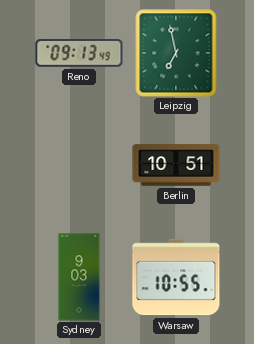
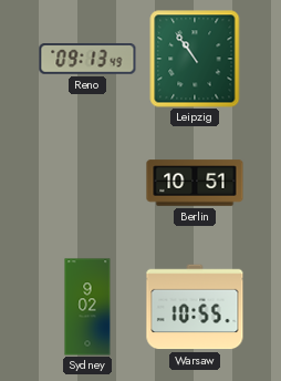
Leipzig: 6:58 -> 10:54 (195, 59)
Sydney: 9:03 -> 9:02 (87, 307)
